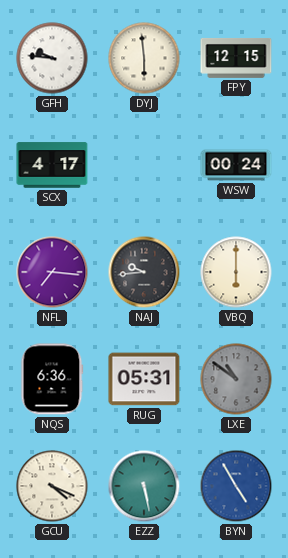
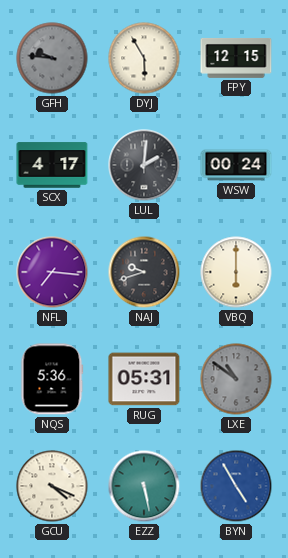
GFH dial: white -> grey (52, 58)
DYJ: 5:59 -> 5:55 (144, 58)
LUL: none -> 2:01 (144, 165)
NAJ: 9:44 -> 9:42 (144, 272)
NQS: 6:36 -> 5:36 (52, 379)
